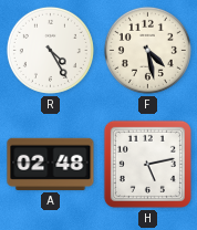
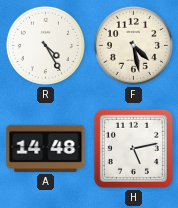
A: 02:48 -> 14:48 (46, 148)
